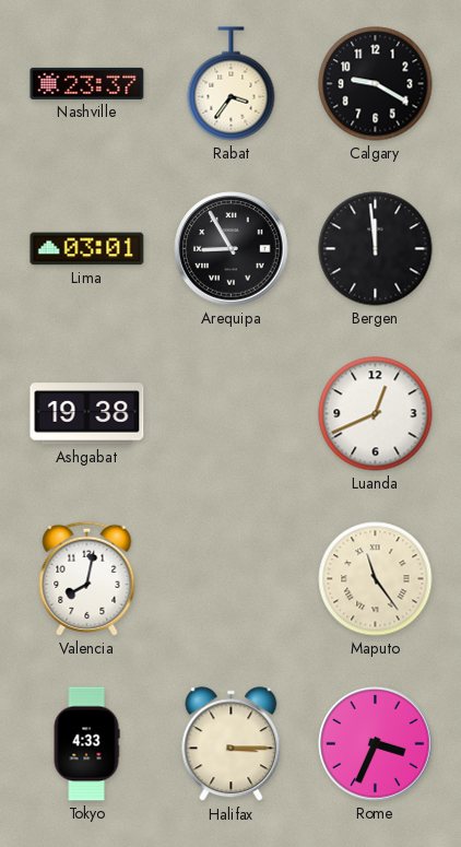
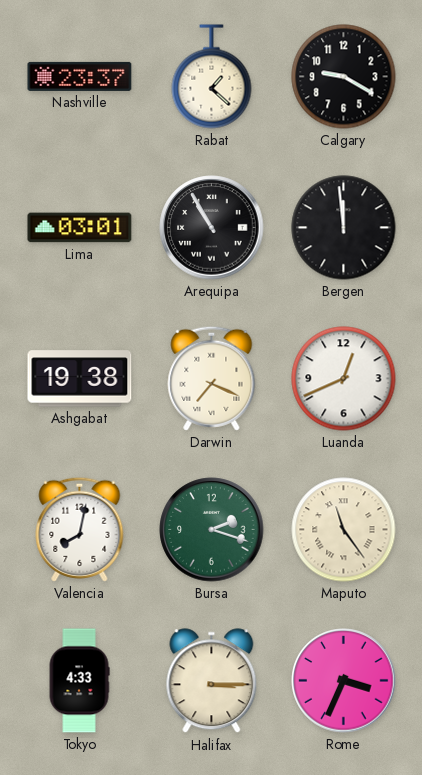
Rabat: 3:36 -> 1:22 (212, 77)
Arequipa: 8:55 -> 10:55 (212, 228)
Darwin: none -> 7:19 (212, 378)
Bursa: none -> 2:18 (212, 530)
